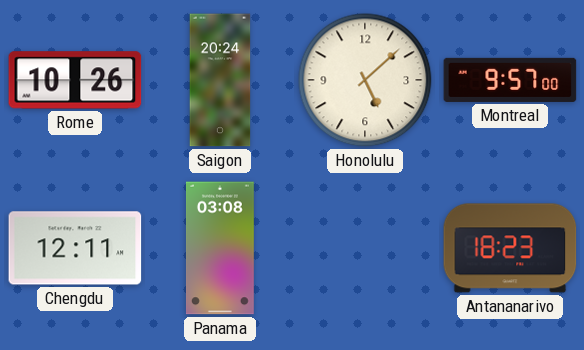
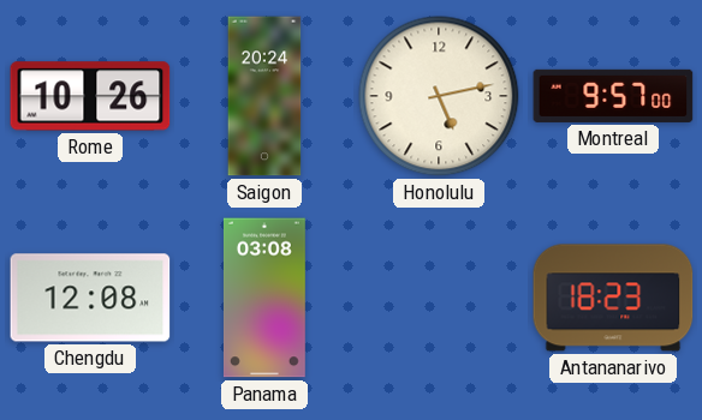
Honolulu: 5:08 -> 5:13 (439, 96)
Chengdu: 12:11 -> 12:08 (90, 298)
